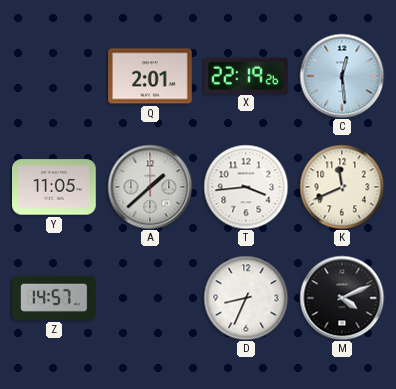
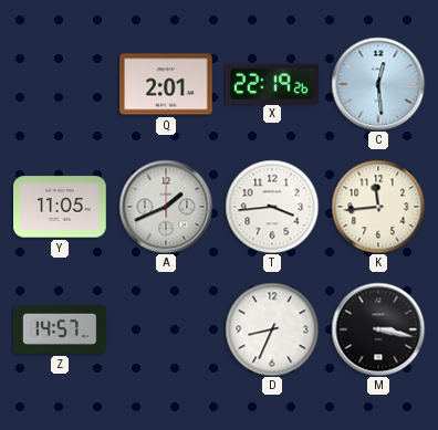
A: 1:38 -> 1:41 (166, 207)
K: 11:41 -> 11:44 (378, 207)
M: 4:11 -> 3:17 (378, 329)
